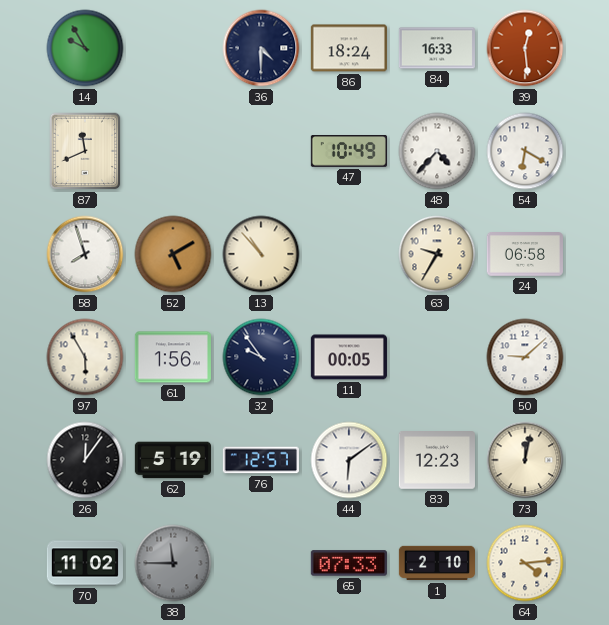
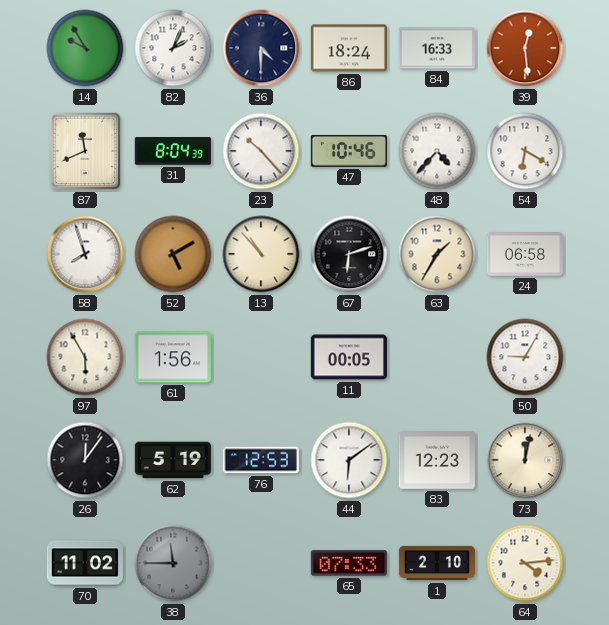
82: none -> 2:04 (173, 48)
31: none -> 8:04 (173, 152)
23: none -> 10:23 (261, 151)
47: 10:49 -> 10:46 (349, 152)
67: none -> 6:12 (349, 254)
63: 9:35 -> 1:35 (437, 254)
32: 9:54 -> none (261, 357)
50: 9:08 -> 9:05 (525, 357)
76: 12:57 -> 12:53 (261, 460)
